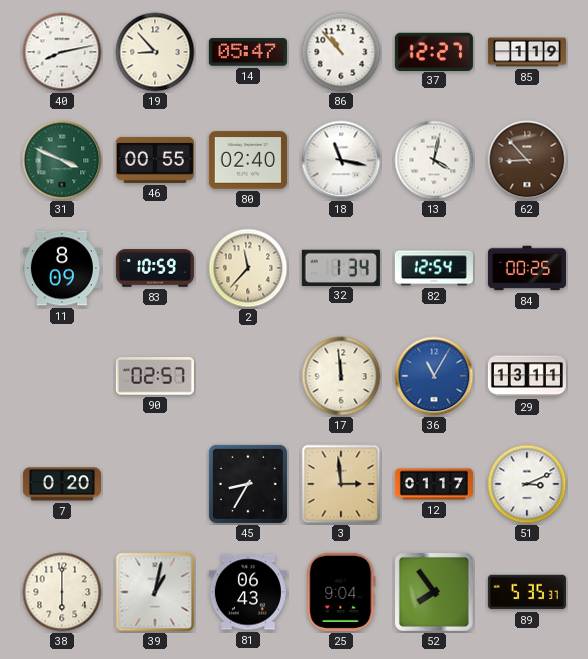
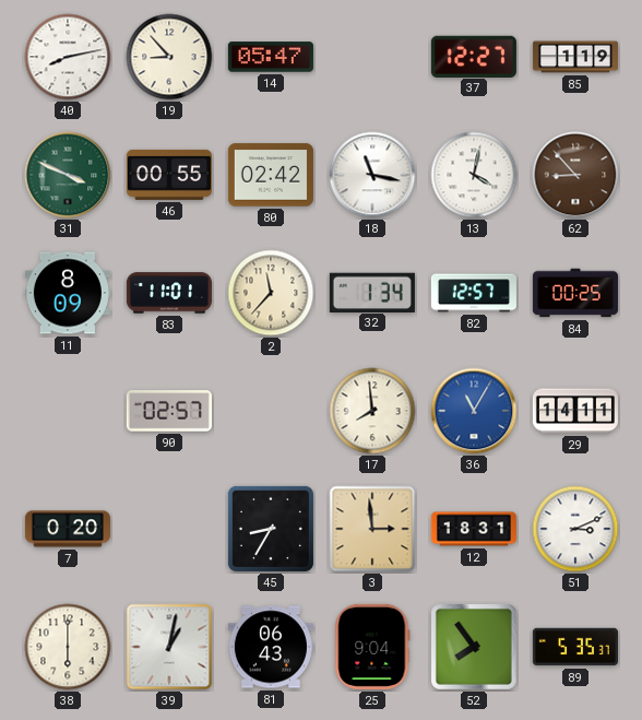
86: 10:53 -> none (341, 52)
80: 02:40 -> 02:42 (271, 175)
83: 10:59 -> 11:01 (169, 293)
82: 12:54 -> 12:57 (474, 293)
17: 11:59 -> 7:59 (372, 411)
29: 13:11 -> 14:11 (575, 411)
12: 01:17 -> 18:31 (474, 529)
